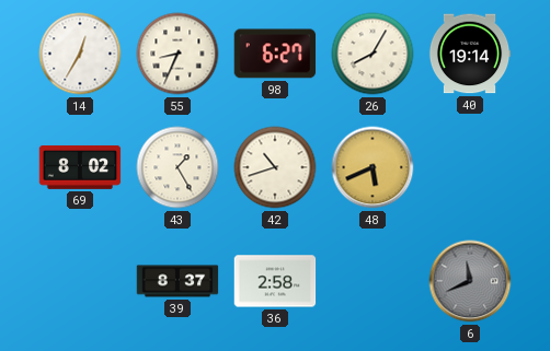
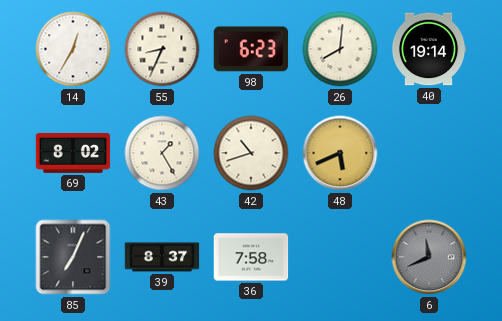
98: 6:27 -> 6:23 (251, 49)
26: 8:05 -> 8:01 (340, 49)
85: none -> 7:04 (73, 257)
36: 2:58 -> 7:58 (251, 257)
